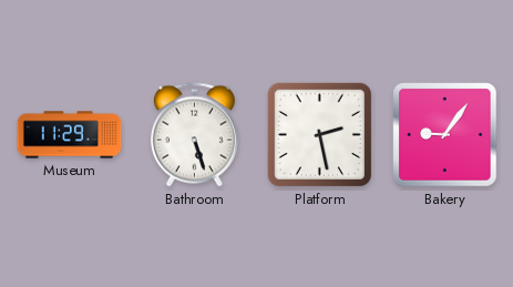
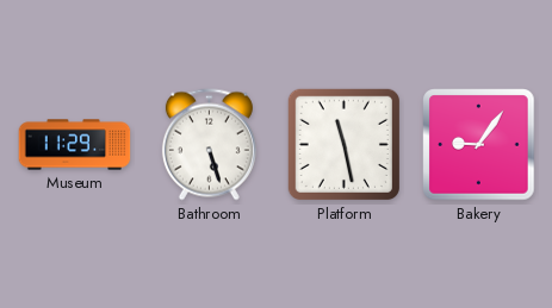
Platform: 2:28 -> 11:28 (343, 144)
